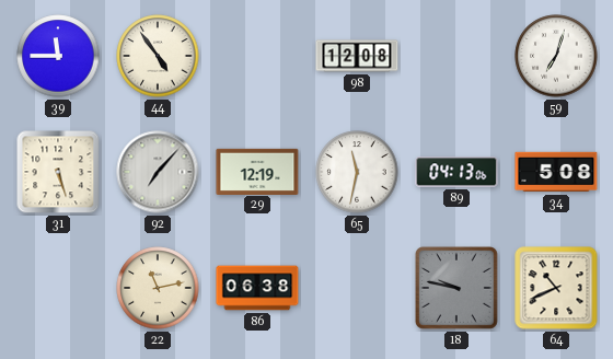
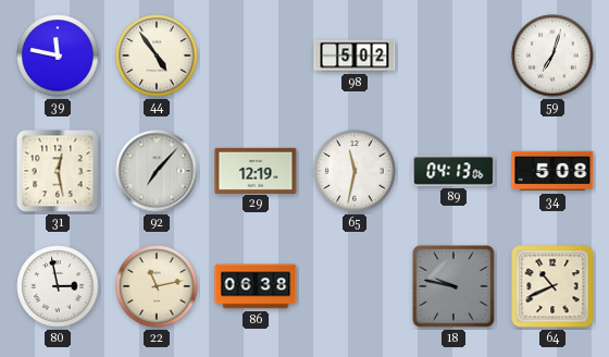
39: 11:45 -> 11:47 (58, 56)
98: 12:08 -> 5:02 (355, 56)
31: 5:27 -> 12:28 (58, 171)
80: none -> 2:58 (58, 286)
